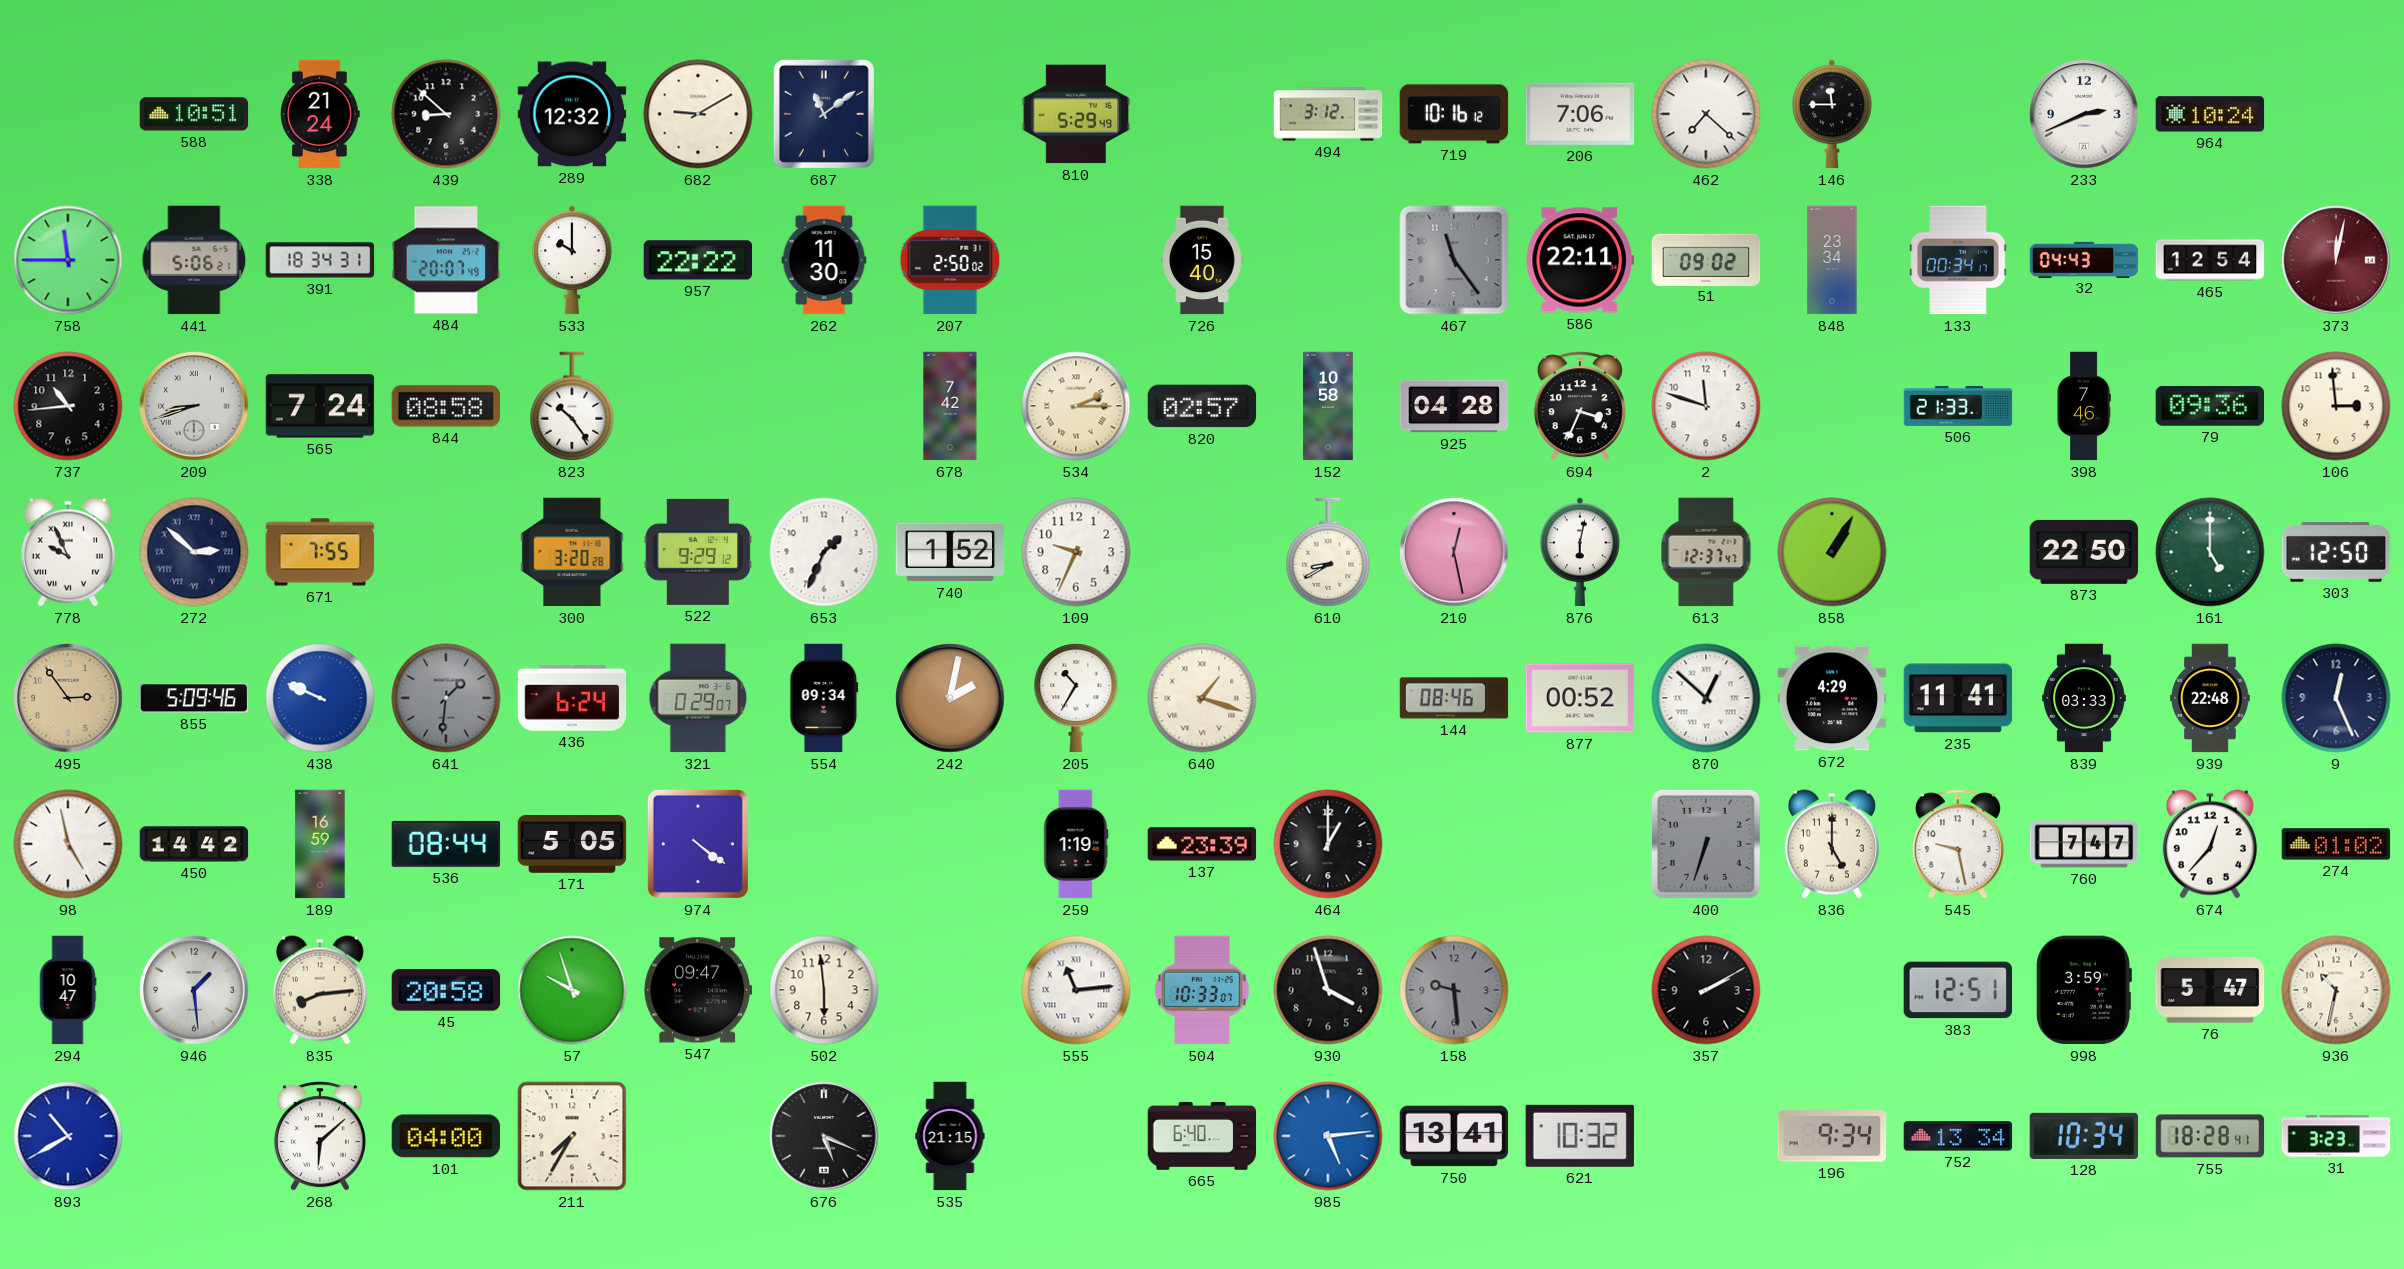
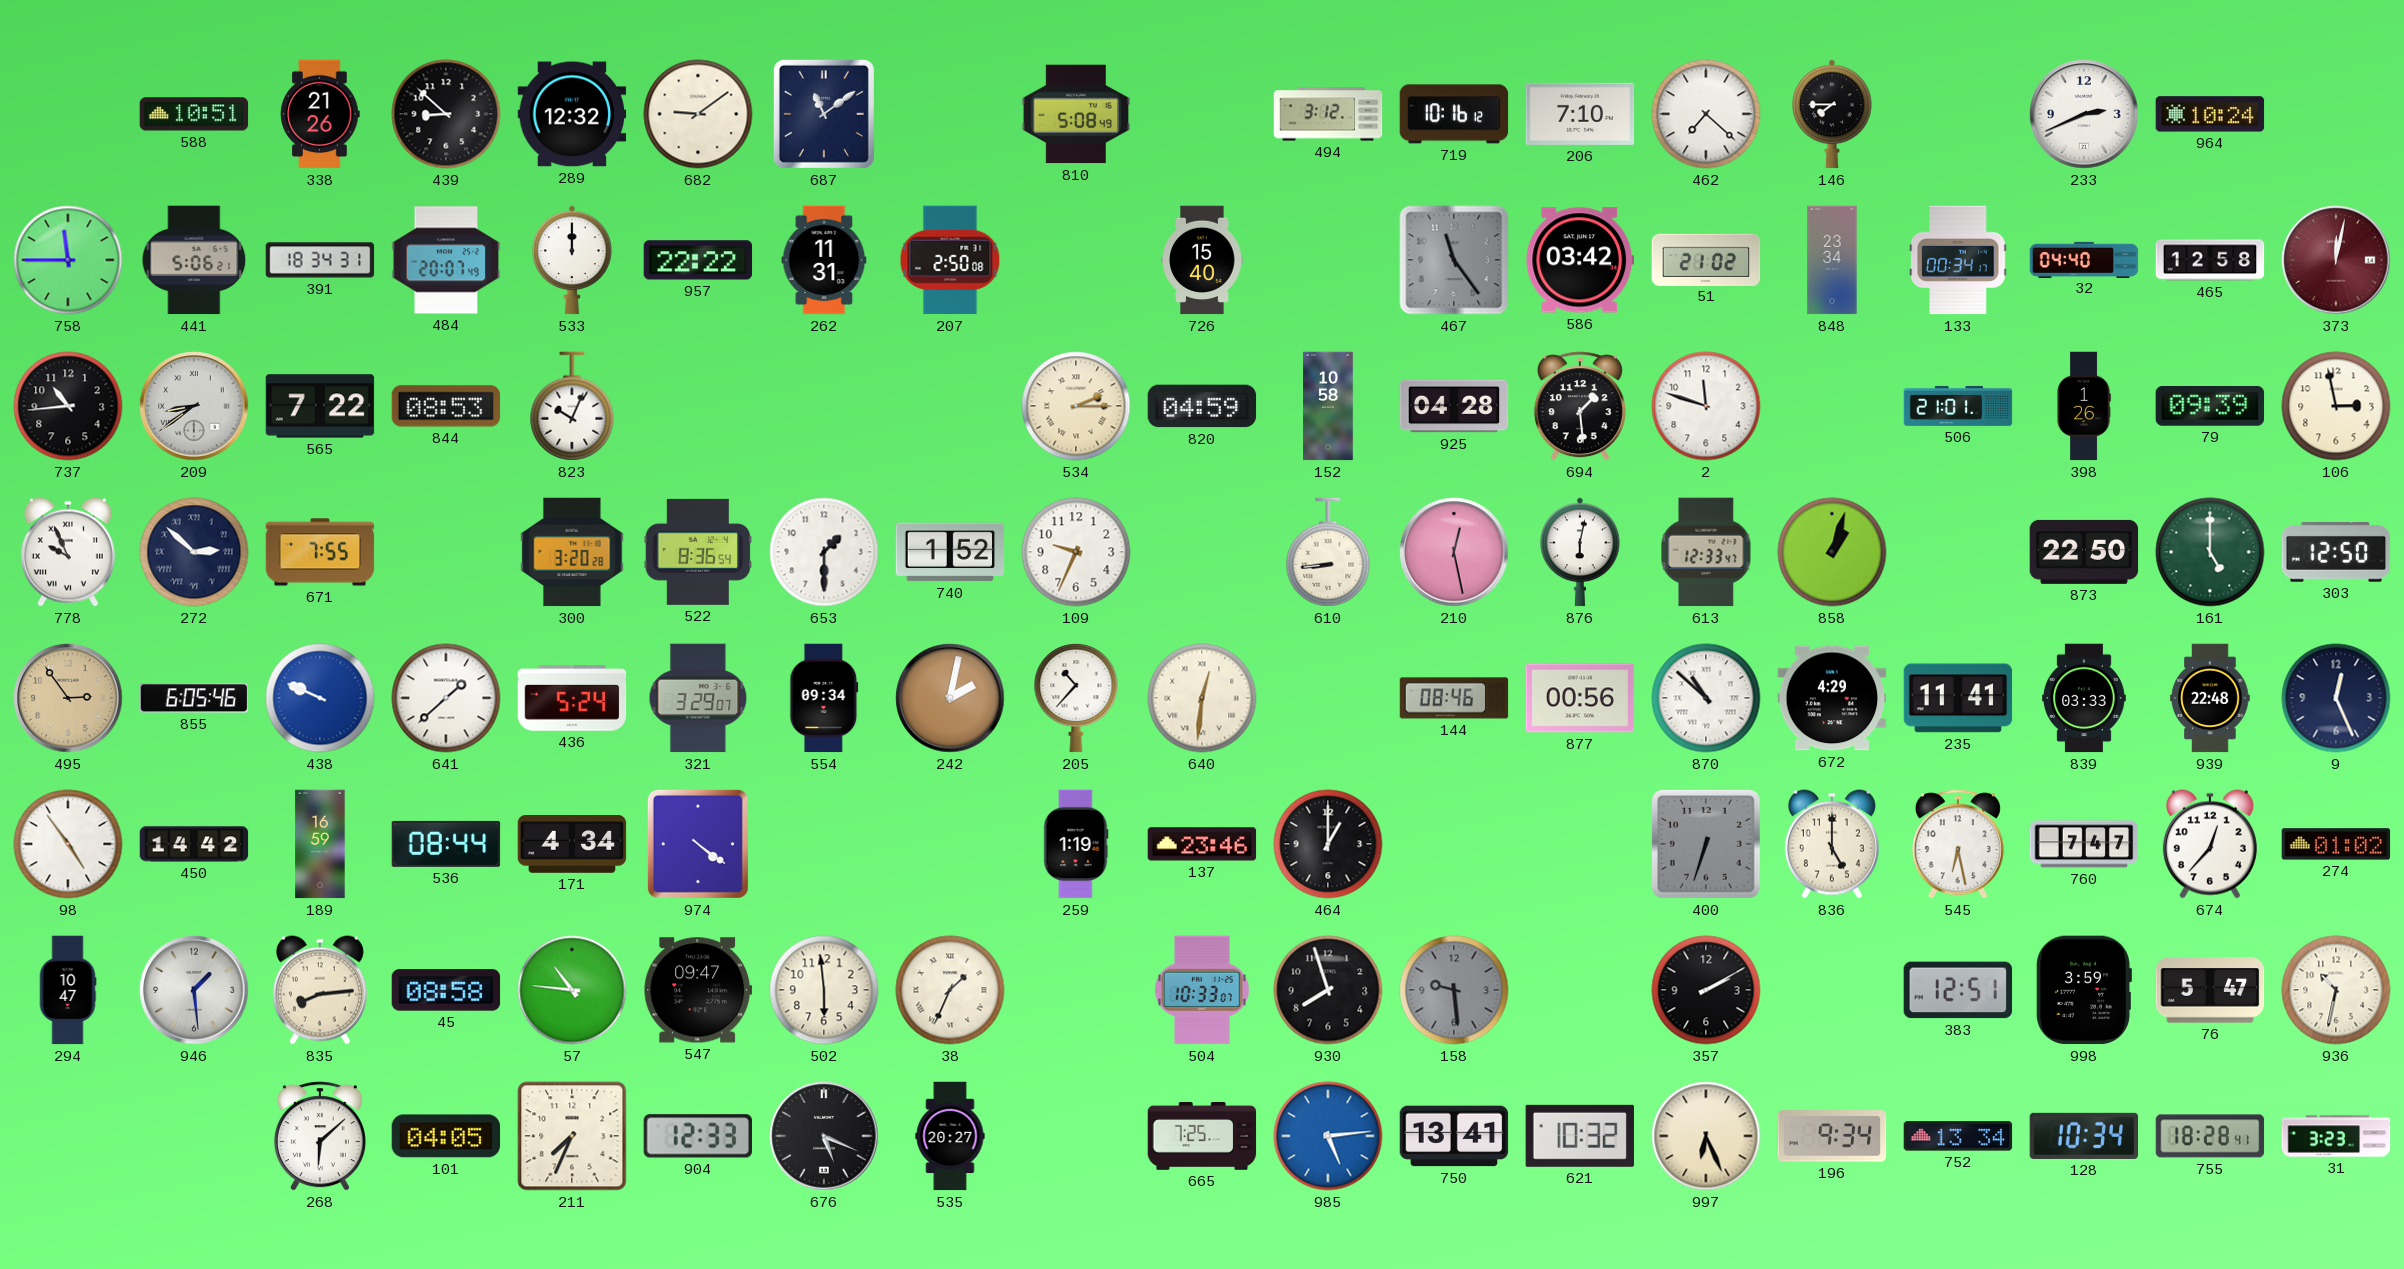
338: 21:24 -> 21:26 (320, 114)
682: 9:10 -> 9:09 (698, 114)
810: 5:29 -> 5:08 (1076, 114)
206: 7:06 -> 7:10 (1580, 114)
146: 11:45 -> 7:45 (1832, 114)
533: 10:00 -> 12:00 (572, 260)
262: 11:30 -> 11:31 (824, 260)
207: 2:50:02 -> 2:50:08 (950, 260)
586: 22:11 -> 03:42 (1580, 260)
51: 09:02 -> 21:02 (1706, 259)
32: 04:43 -> 04:40 (2084, 259)
465: 12:54 -> 12:58 (2210, 260)
209: 8:42 -> 8:39 (194, 406)
565: 7:24 -> 7:22 (320, 406)
844: 08:58 -> 08:53 (446, 406)
823: 10:24 -> 10:04 (572, 406)
678: 7:42 -> none (950, 406)
820: 02:57 -> 04:59 (1202, 406)
694: 3:34 -> 1:29 (1580, 406)
506: 21:33 -> 21:01 (1958, 406)
398: 7:46 -> 1:26 (2084, 406)
79: 09:36 -> 09:39 (2210, 407)
106: 2:59 -> 2:58 (2336, 406)
522: 9:29 -> 8:36 (698, 552)
653: 1:34 -> 1:30 (824, 552)
610: 8:40 -> 8:44 (1328, 552)
613: 12:37 -> 12:33 (1706, 552)
858: 1:05 -> 1:03 (1832, 552)
855: 5:09 -> 6:05 (194, 698)
641: 1:31 -> 1:38 (446, 698)
641 dial: grey -> white (446, 698)
436: 6:24 -> 5:24 (572, 698)
321: 0:29 -> 3:29 (698, 698)
205: 10:35 -> 10:37 (1076, 698)
640: 1:18 -> 12:31 (1202, 698)
877: 00:52 -> 00:56 (1580, 698)
870: 12:52 -> 10:52 (1706, 698)
98: 4:58 -> 4:54 (68, 844)
171: 5:05 -> 4:34 (572, 844)
137: 23:39 -> 23:46 (1202, 844)
545: 9:28 -> 6:28 (1958, 844)
45: 20:58 -> 08:58 (446, 990)
57: 9:57 -> 10:46 (572, 990)
38: none -> 1:34 (950, 990)
555: 11:14 -> none (1076, 990)
930: 3:57 -> 7:57 (1328, 990)
893: 10:40 -> none (68, 1136)
101: 04:00 -> 04:05 (446, 1136)
211: 7:35 -> 7:34 (572, 1136)
904: none -> 12:33 (697, 1136)
535: 21:15 -> 20:27 (950, 1136)
665: 6:40 -> 7:25 (1202, 1136)
997: none -> 6:26 (1706, 1136)
